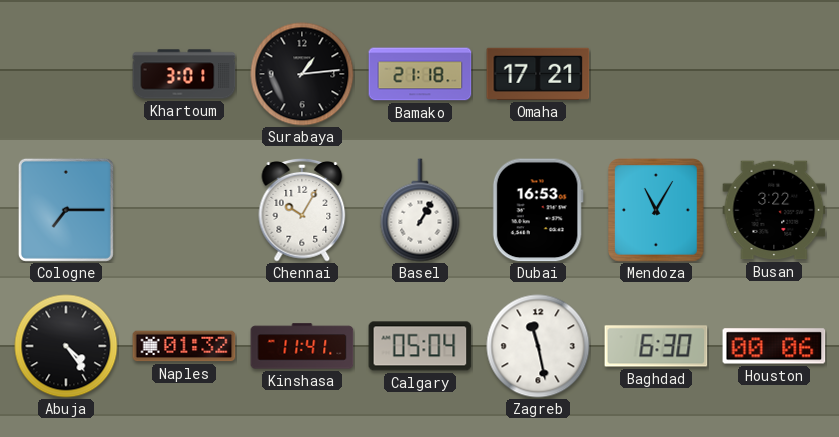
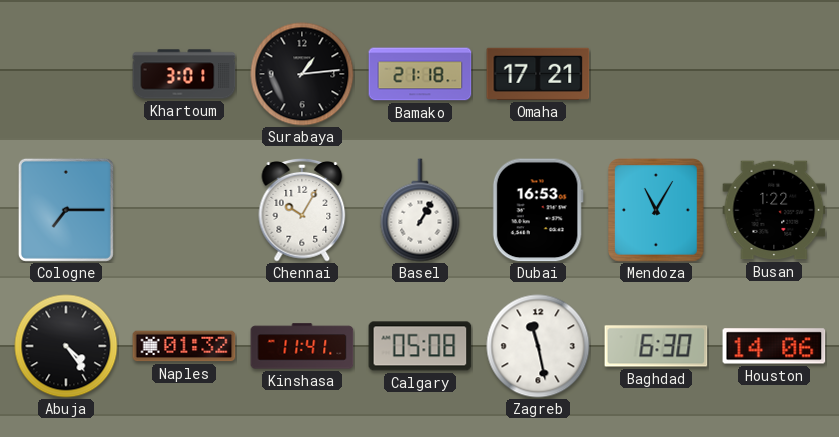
Busan: 3:22 -> 1:22 (774, 210)
Calgary: 05:04 -> 05:08 (420, 346)
Houston: 00:06 -> 14:06 (774, 346)
